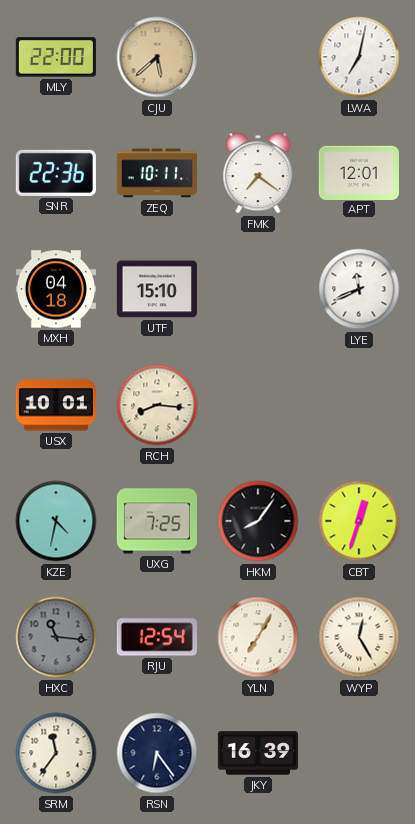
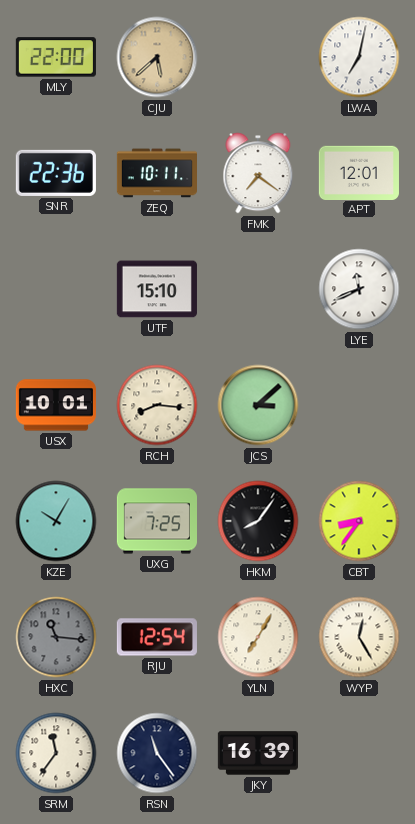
MXH: 04:18 -> none (56, 289)
JCS: none -> 3:08 (258, 405)
KZE: 4:32 -> 10:05 (56, 521)
CBT: 12:33 -> 8:36 (359, 521)
RSN: 6:24 -> 11:24 (157, 753)
